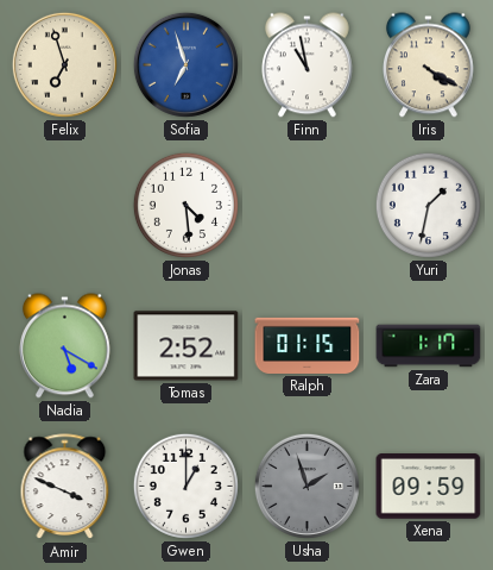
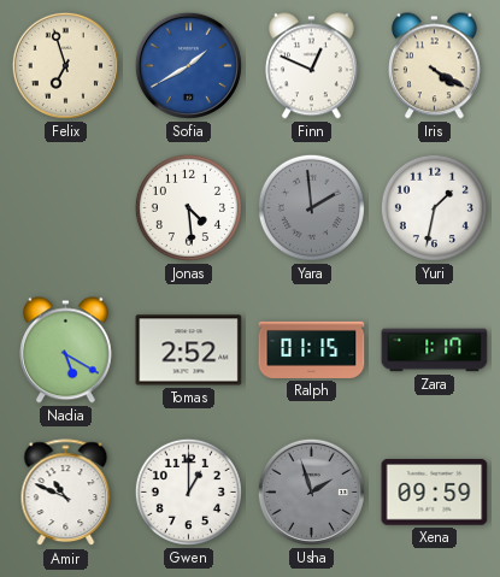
Sofia: 6:57 -> 1:40 (188, 65)
Finn: 10:58 -> 12:49 (311, 66)
Yara: none -> 1:59 (311, 207)
Amir: 3:49 -> 10:49 (66, 493)
